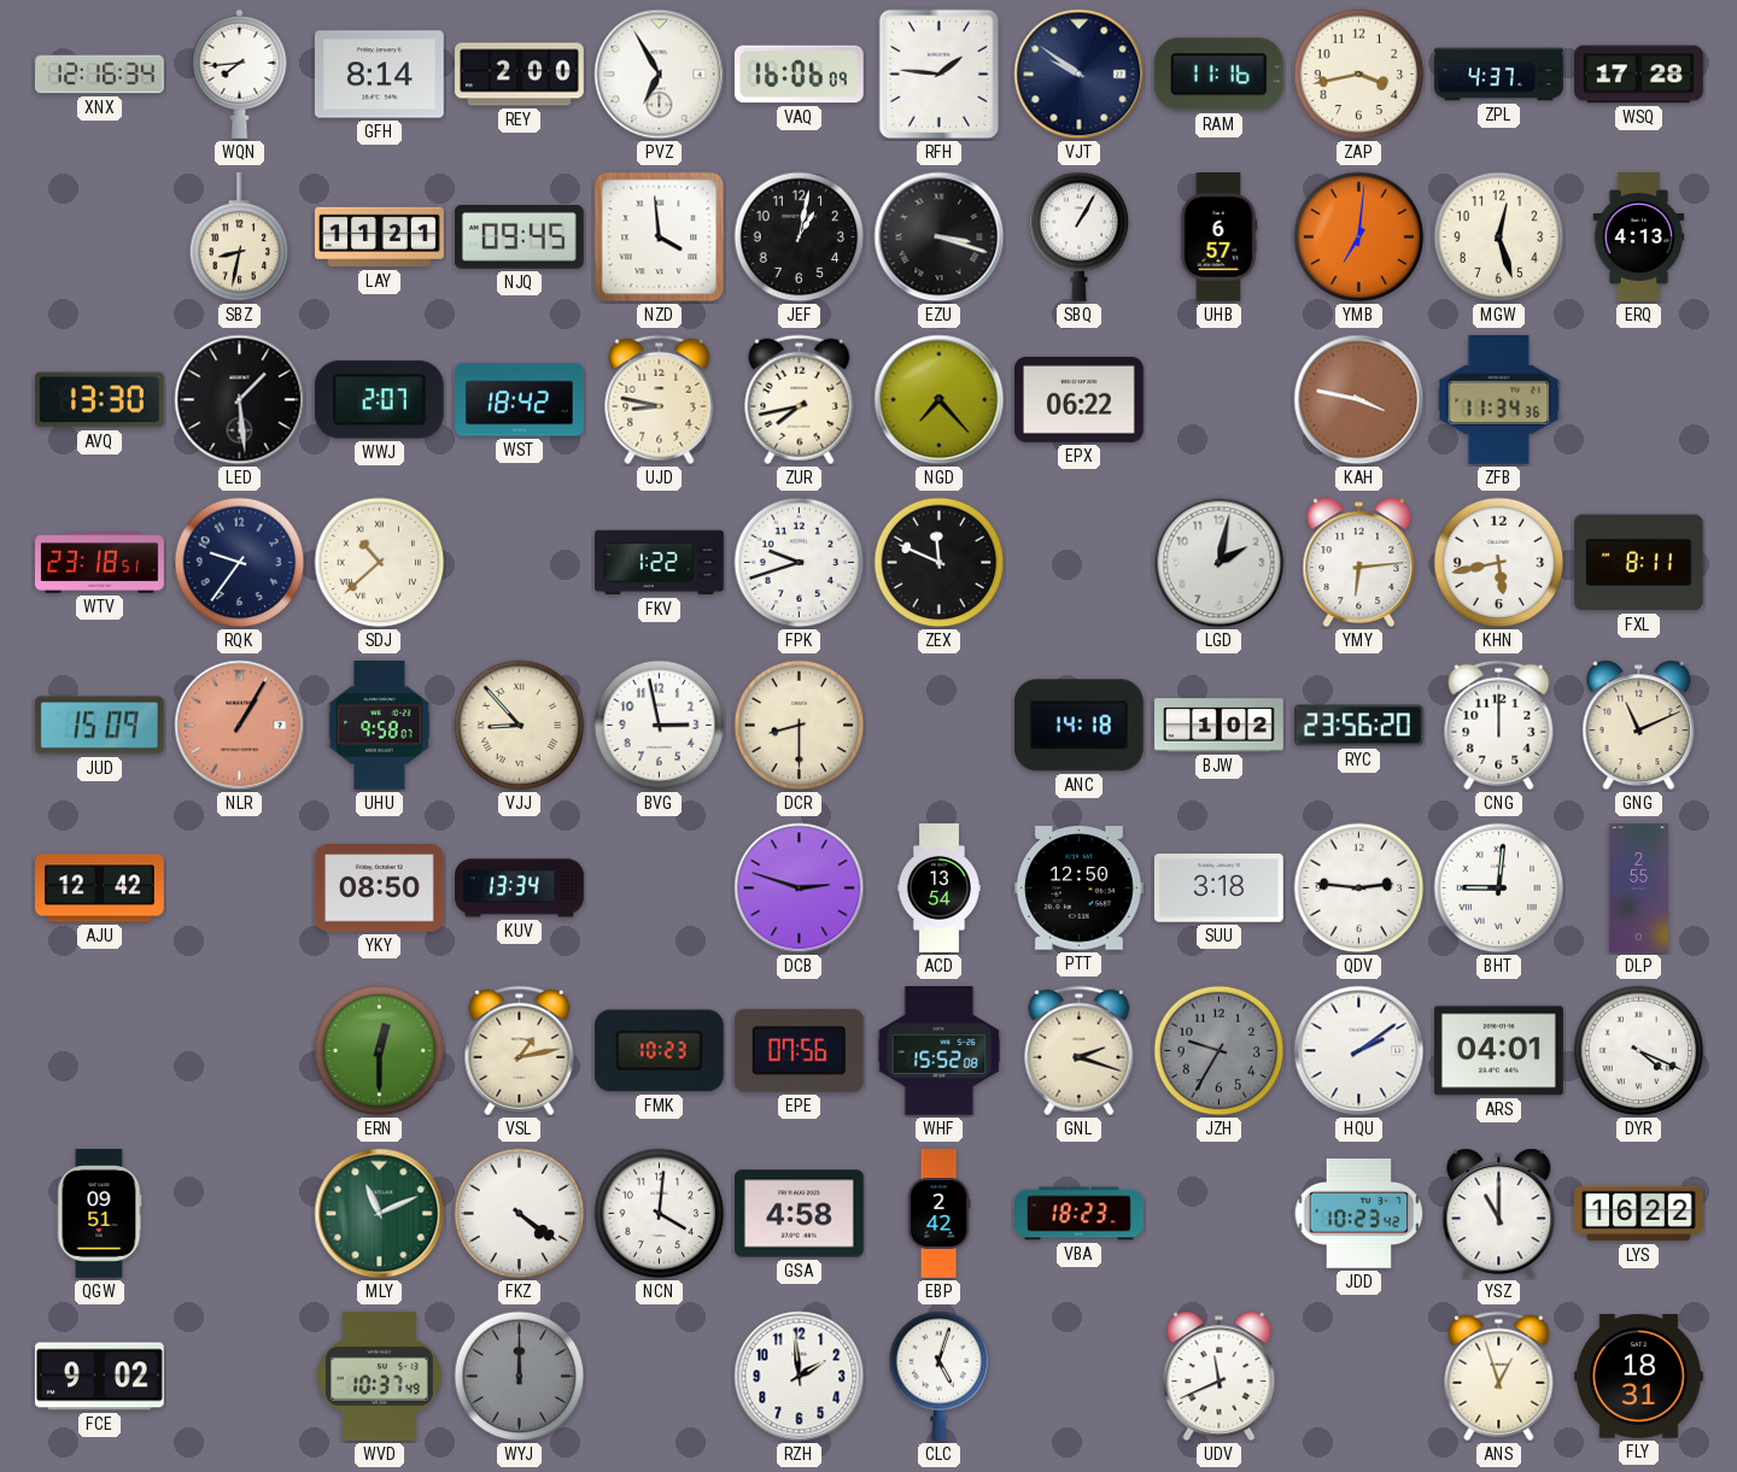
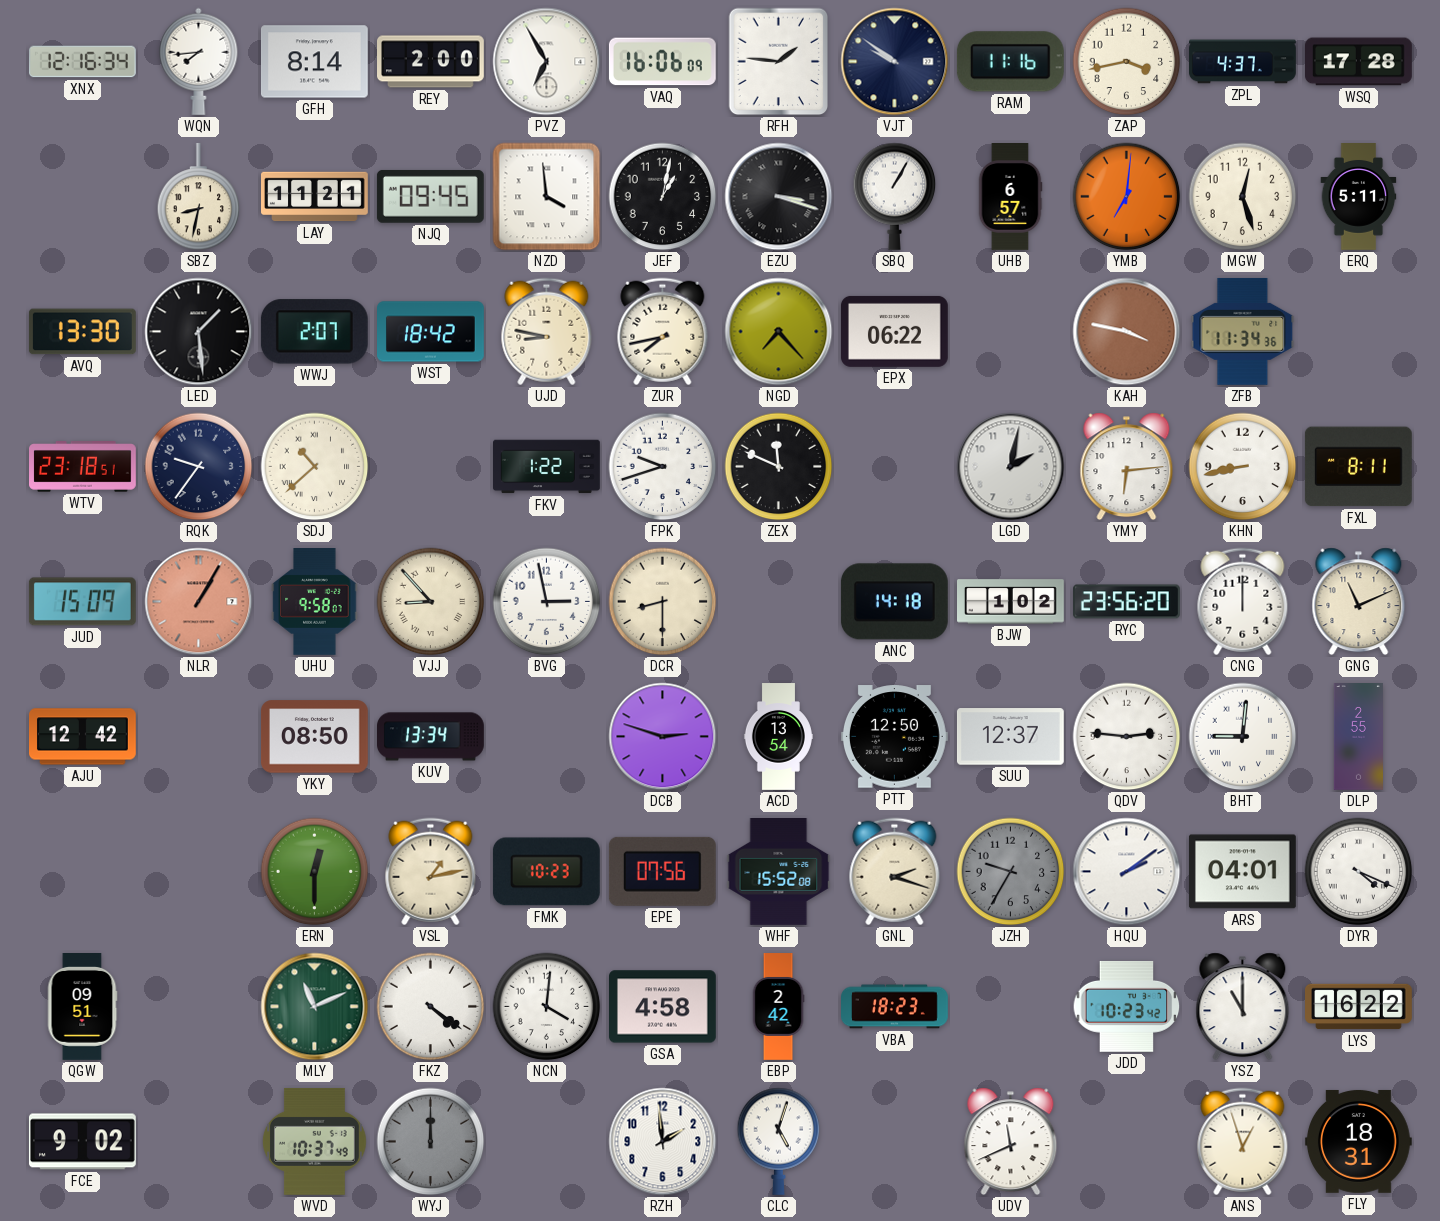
ERQ: 4:13 -> 5:11 (1359, 197)
KHN: 5:43 -> 8:43 (1243, 467)
SUU: 3:18 -> 12:37 (1010, 737)
